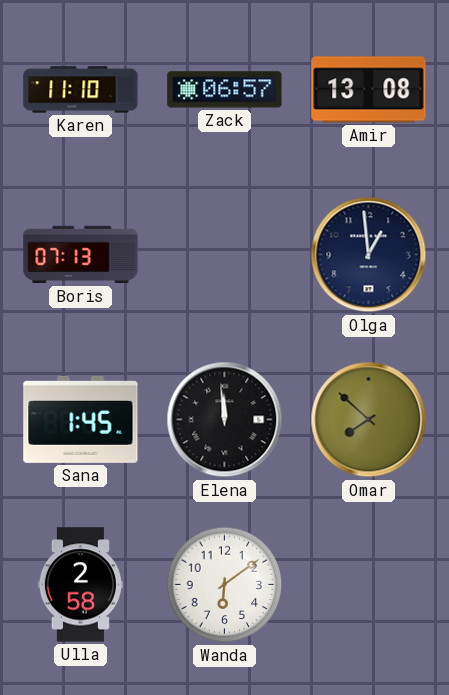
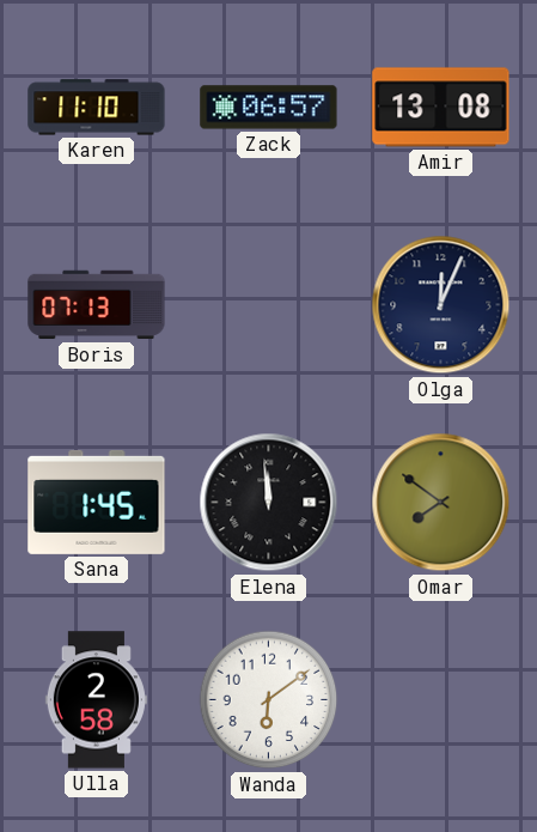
Olga: 12:59 -> 12:04 (441, 305)
Omar: 7:52 -> 7:51 (441, 503)
